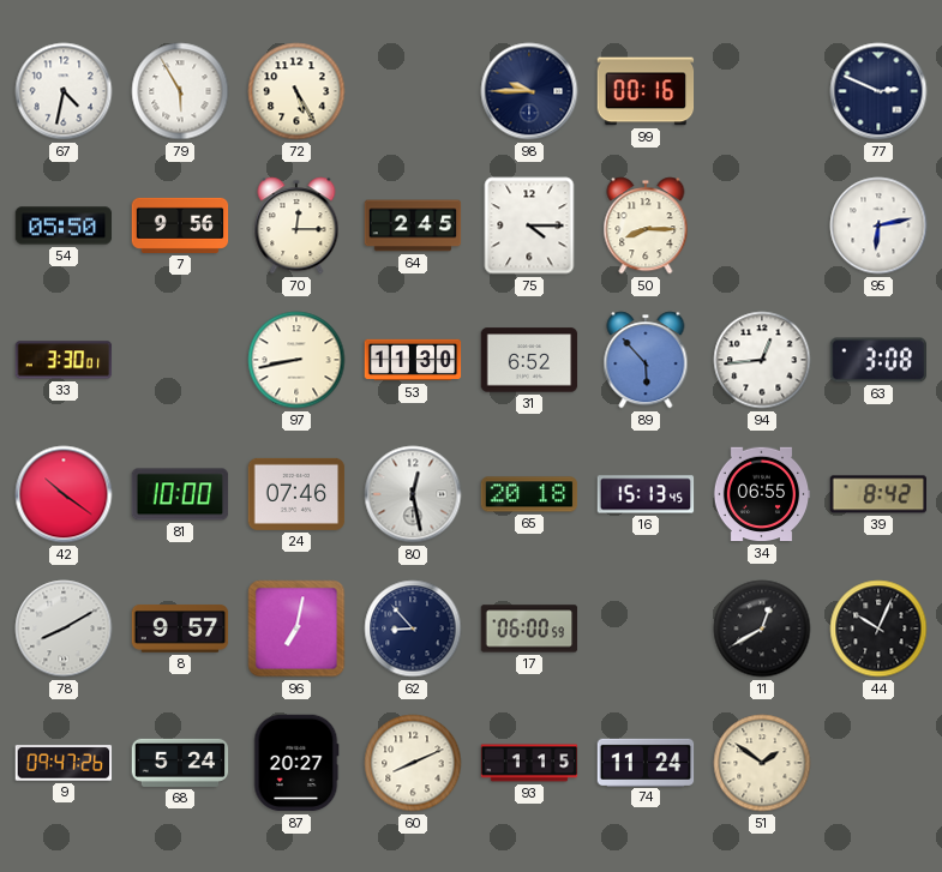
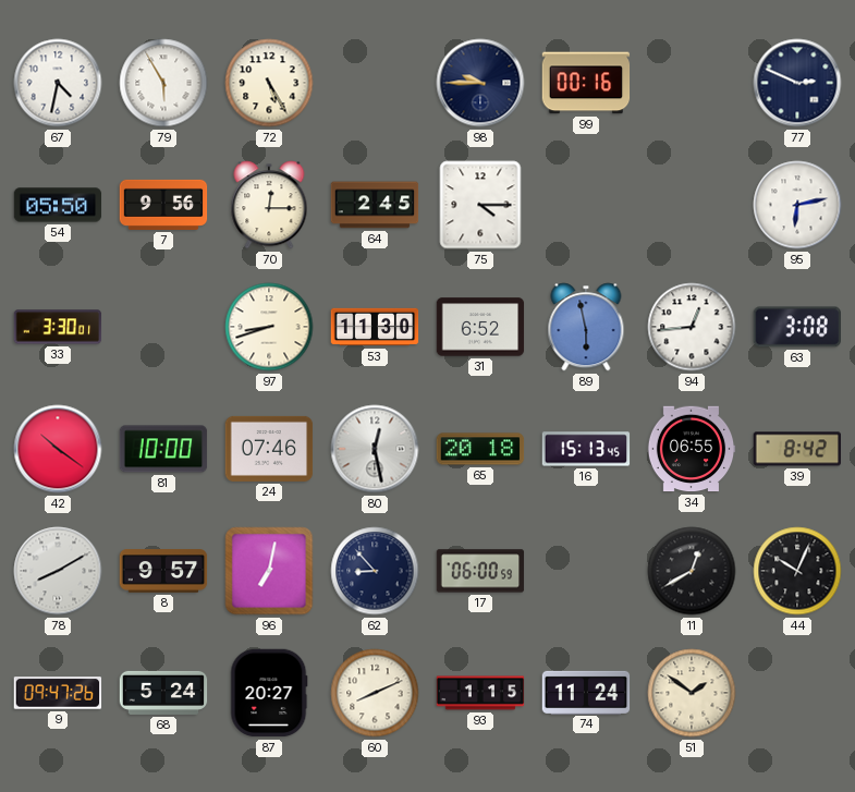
50: 8:15 -> none (646, 225)
97: 8:43 -> 8:42 (269, 327)
89: 5:53 -> 5:58 (586, 327)
